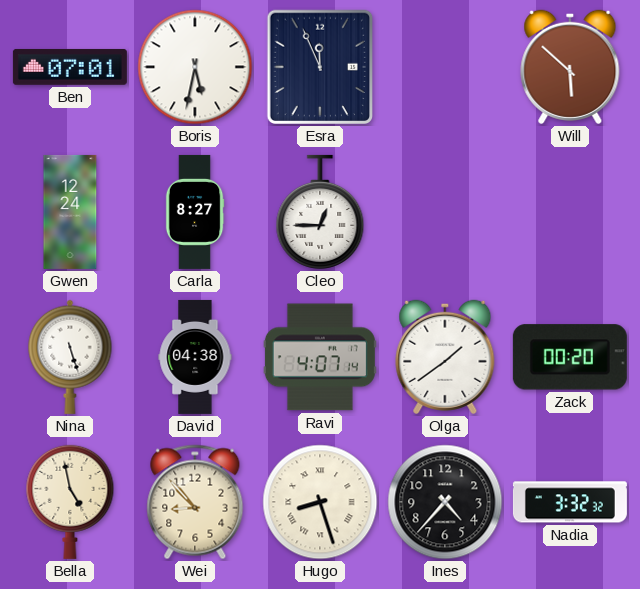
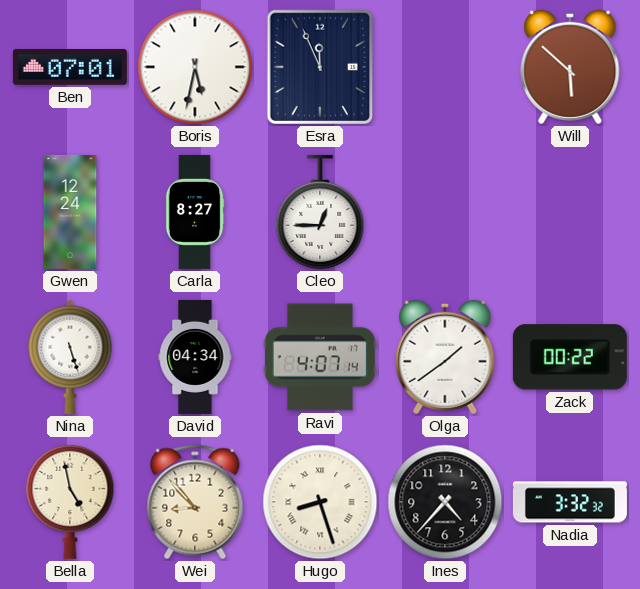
David: 04:38 -> 04:34 (195, 357)
Zack: 00:20 -> 00:22 (570, 357)
